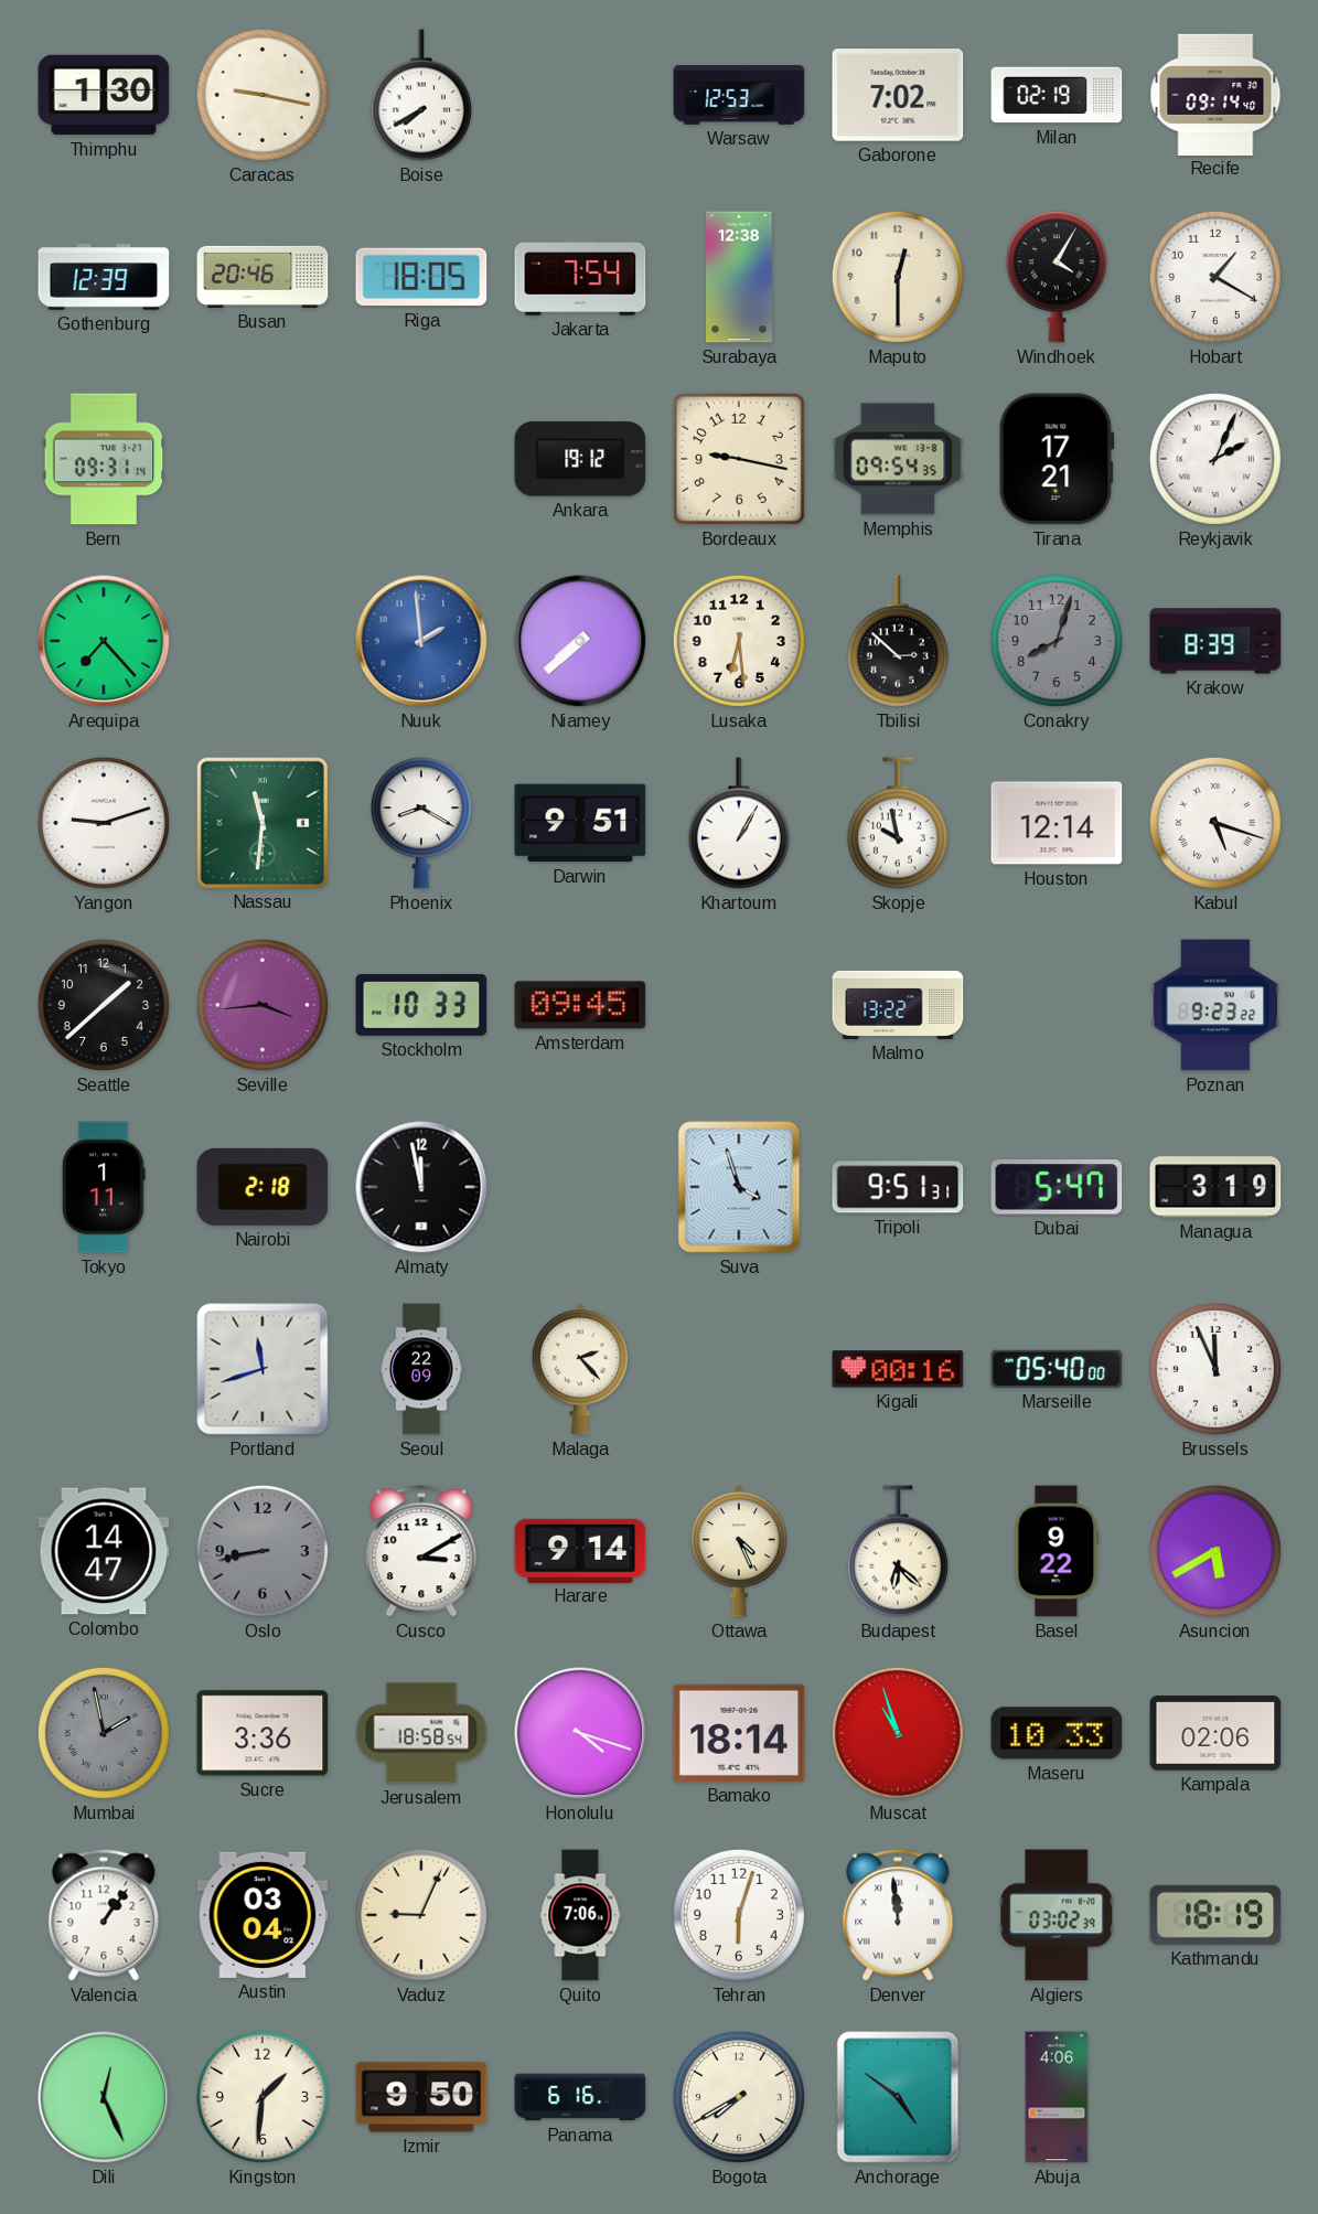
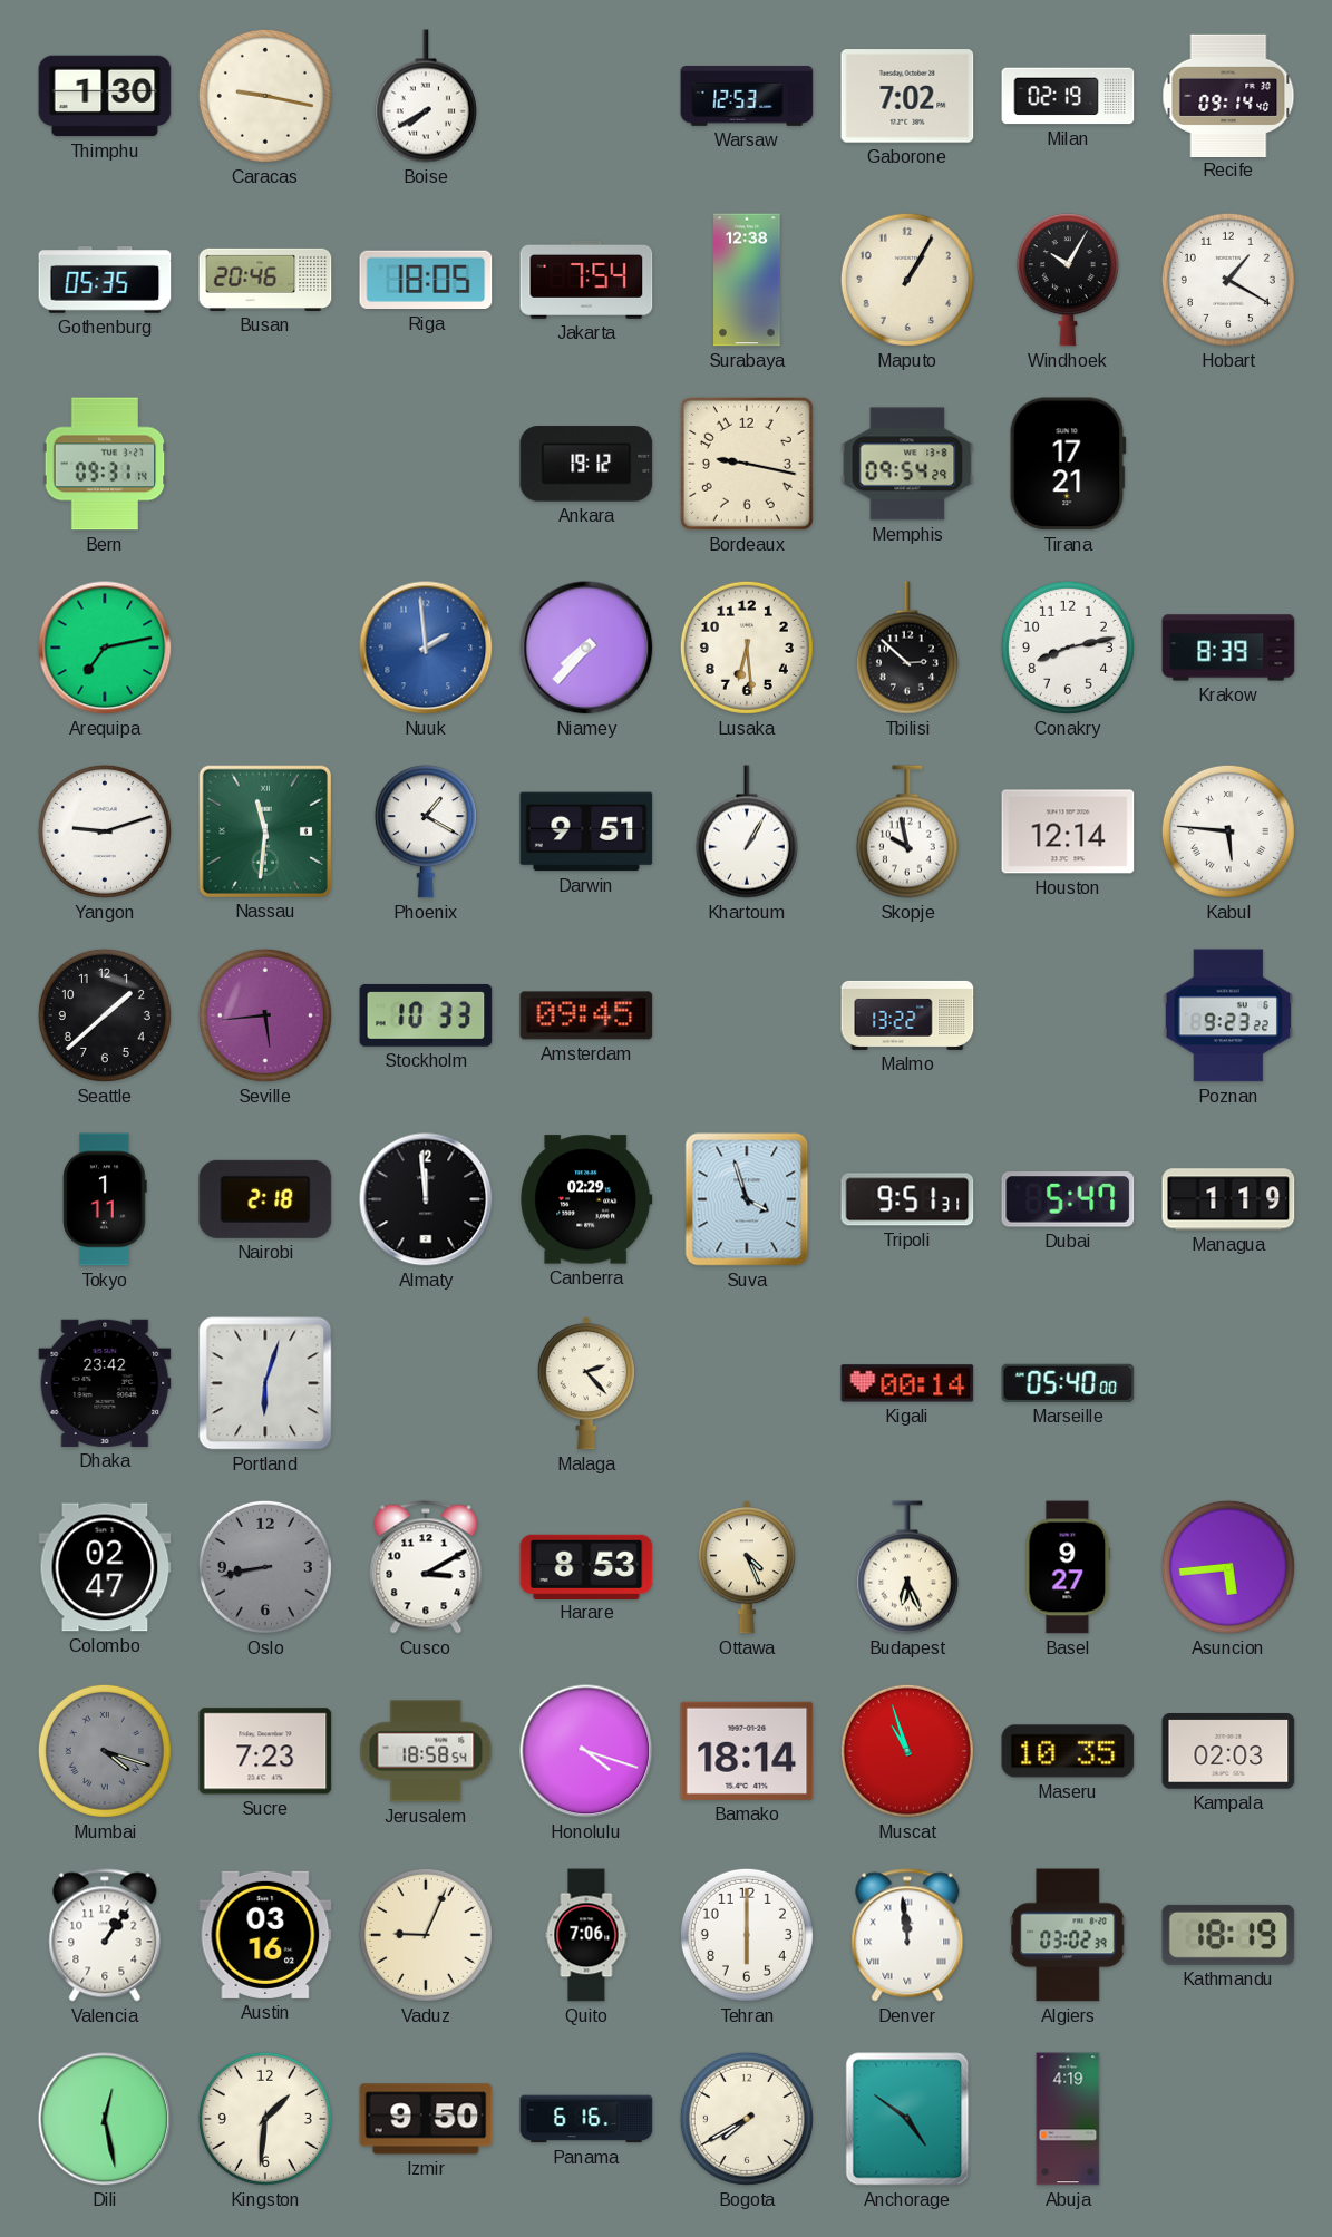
Gothenburg: 12:39 -> 05:35 (105, 280)
Maputo: 12:30 -> 1:05 (907, 280)
Windhoek: 4:05 -> 10:05 (1068, 280)
Memphis: 09:54:35 -> 09:54:29 (907, 464)
Reykjavik: 2:04 -> none (1215, 459)
Arequipa: 7:23 -> 7:13 (105, 648)
Niamey: 7:38 -> 7:37 (586, 648)
Conakry: 8:03 -> 8:13 (1068, 648)
Conakry dial: grey -> white (1068, 648)
Phoenix: 8:20 -> 1:20 (426, 831)
Kabul: 5:18 -> 5:46 (1228, 831)
Seville: 3:44 -> 5:44 (265, 1015)
Almaty: 11:58 -> 11:59 (426, 1199)
Canberra: none -> 02:29 (586, 1199)
Managua: 3:19 -> 1:19 (1228, 1199)
Dhaka: none -> 23:42 (105, 1383)
Portland: 11:42 -> 6:03 (265, 1383)
Seoul: 22:09 -> none (421, 1369)
Kigali: 00:16 -> 00:14 (907, 1383)
Brussels: 11:56 -> none (1215, 1369)
Colombo: 14:47 -> 02:47 (105, 1567)
Harare: 9:14 -> 8:53 (586, 1566)
Budapest: 6:22 -> 6:26 (907, 1567)
Basel: 9:22 -> 9:27 (1068, 1567)
Asuncion: 5:40 -> 5:44 (1228, 1567)
Mumbai: 1:58 -> 4:18 (105, 1751)
Sucre: 3:36 -> 7:23 (265, 1751)
Maseru: 10:33 -> 10:35 (1068, 1751)
Kampala: 02:06 -> 02:03 (1228, 1751)
Austin: 03:04 -> 03:16 (265, 1935)
Tehran: 6:03 -> 6:00 (747, 1935)
Dili: 12:26 -> 12:28 (105, 2119)
Abuja: 4:06 -> 4:19 (1068, 2119)
